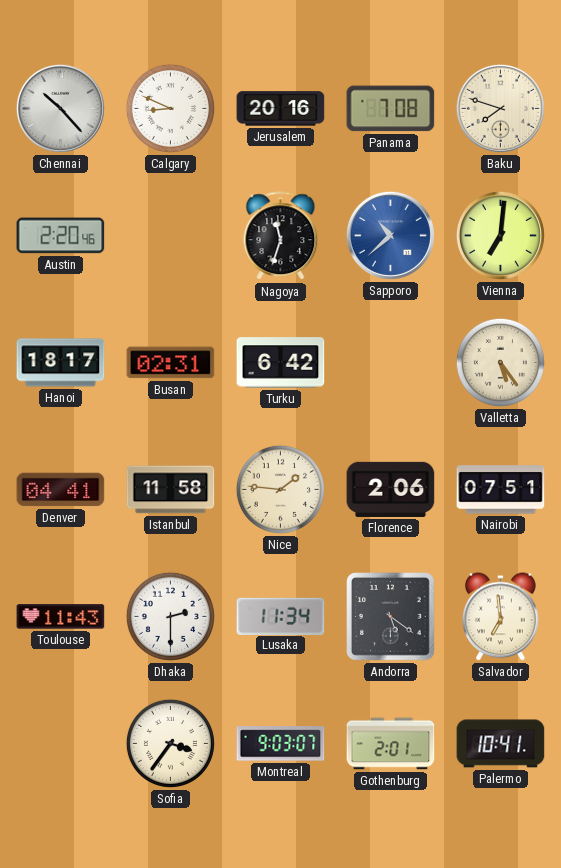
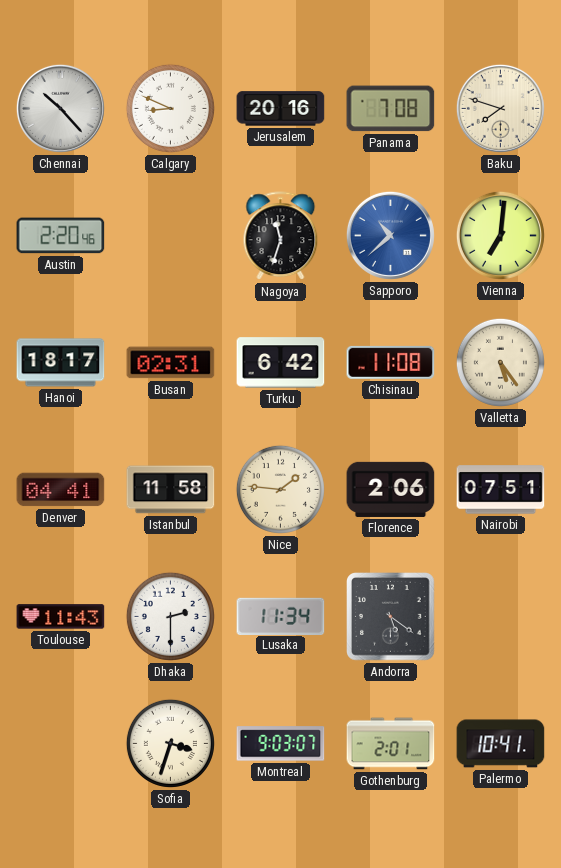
Chisinau: none -> 11:08 (391, 362)
Salvador: 6:59 -> none (501, 617)
Sofia: 3:36 -> 3:33 (170, 743)
